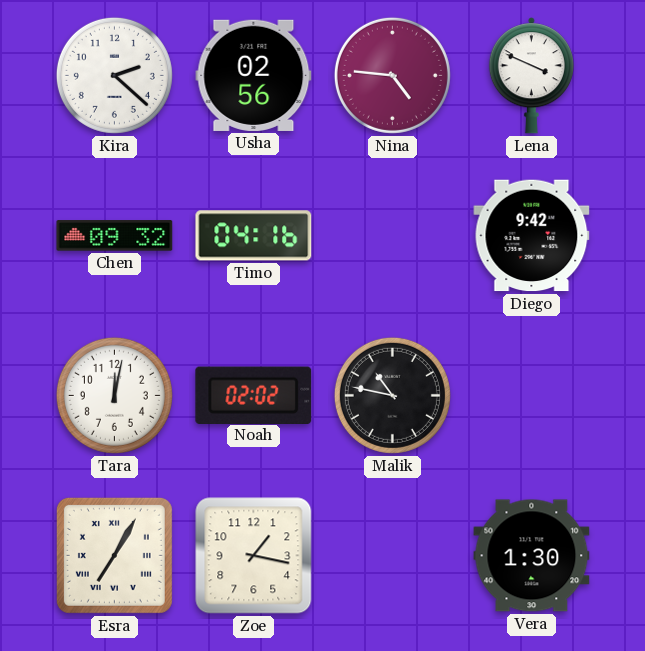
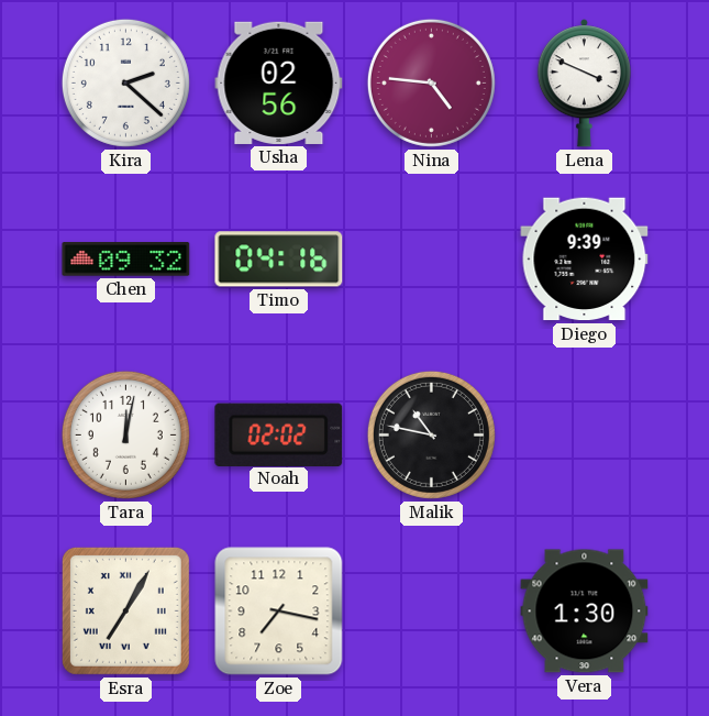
Diego: 9:42 -> 9:39 (585, 260)
Zoe: 1:17 -> 7:17 (279, 612)
